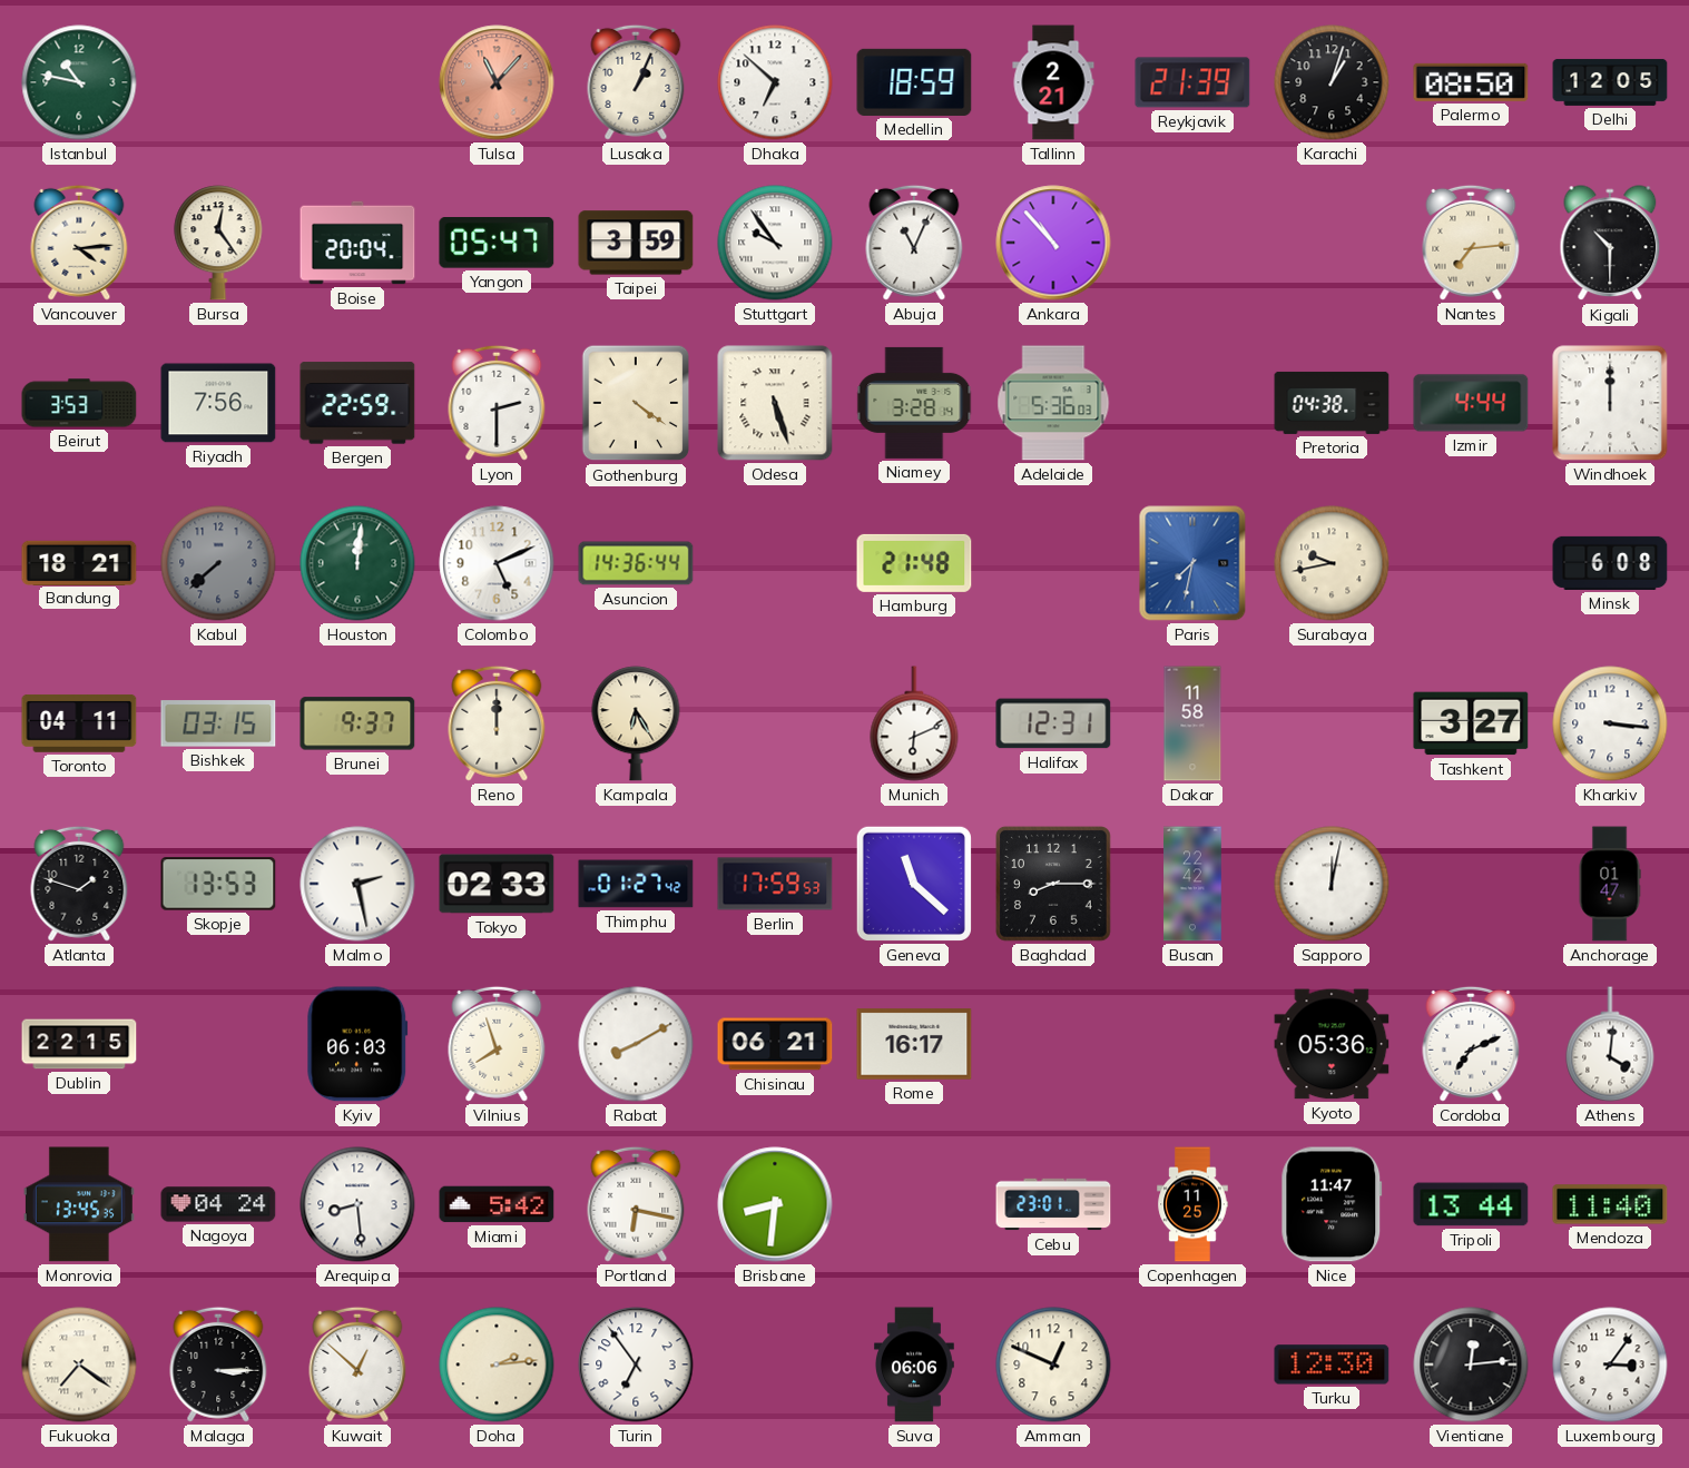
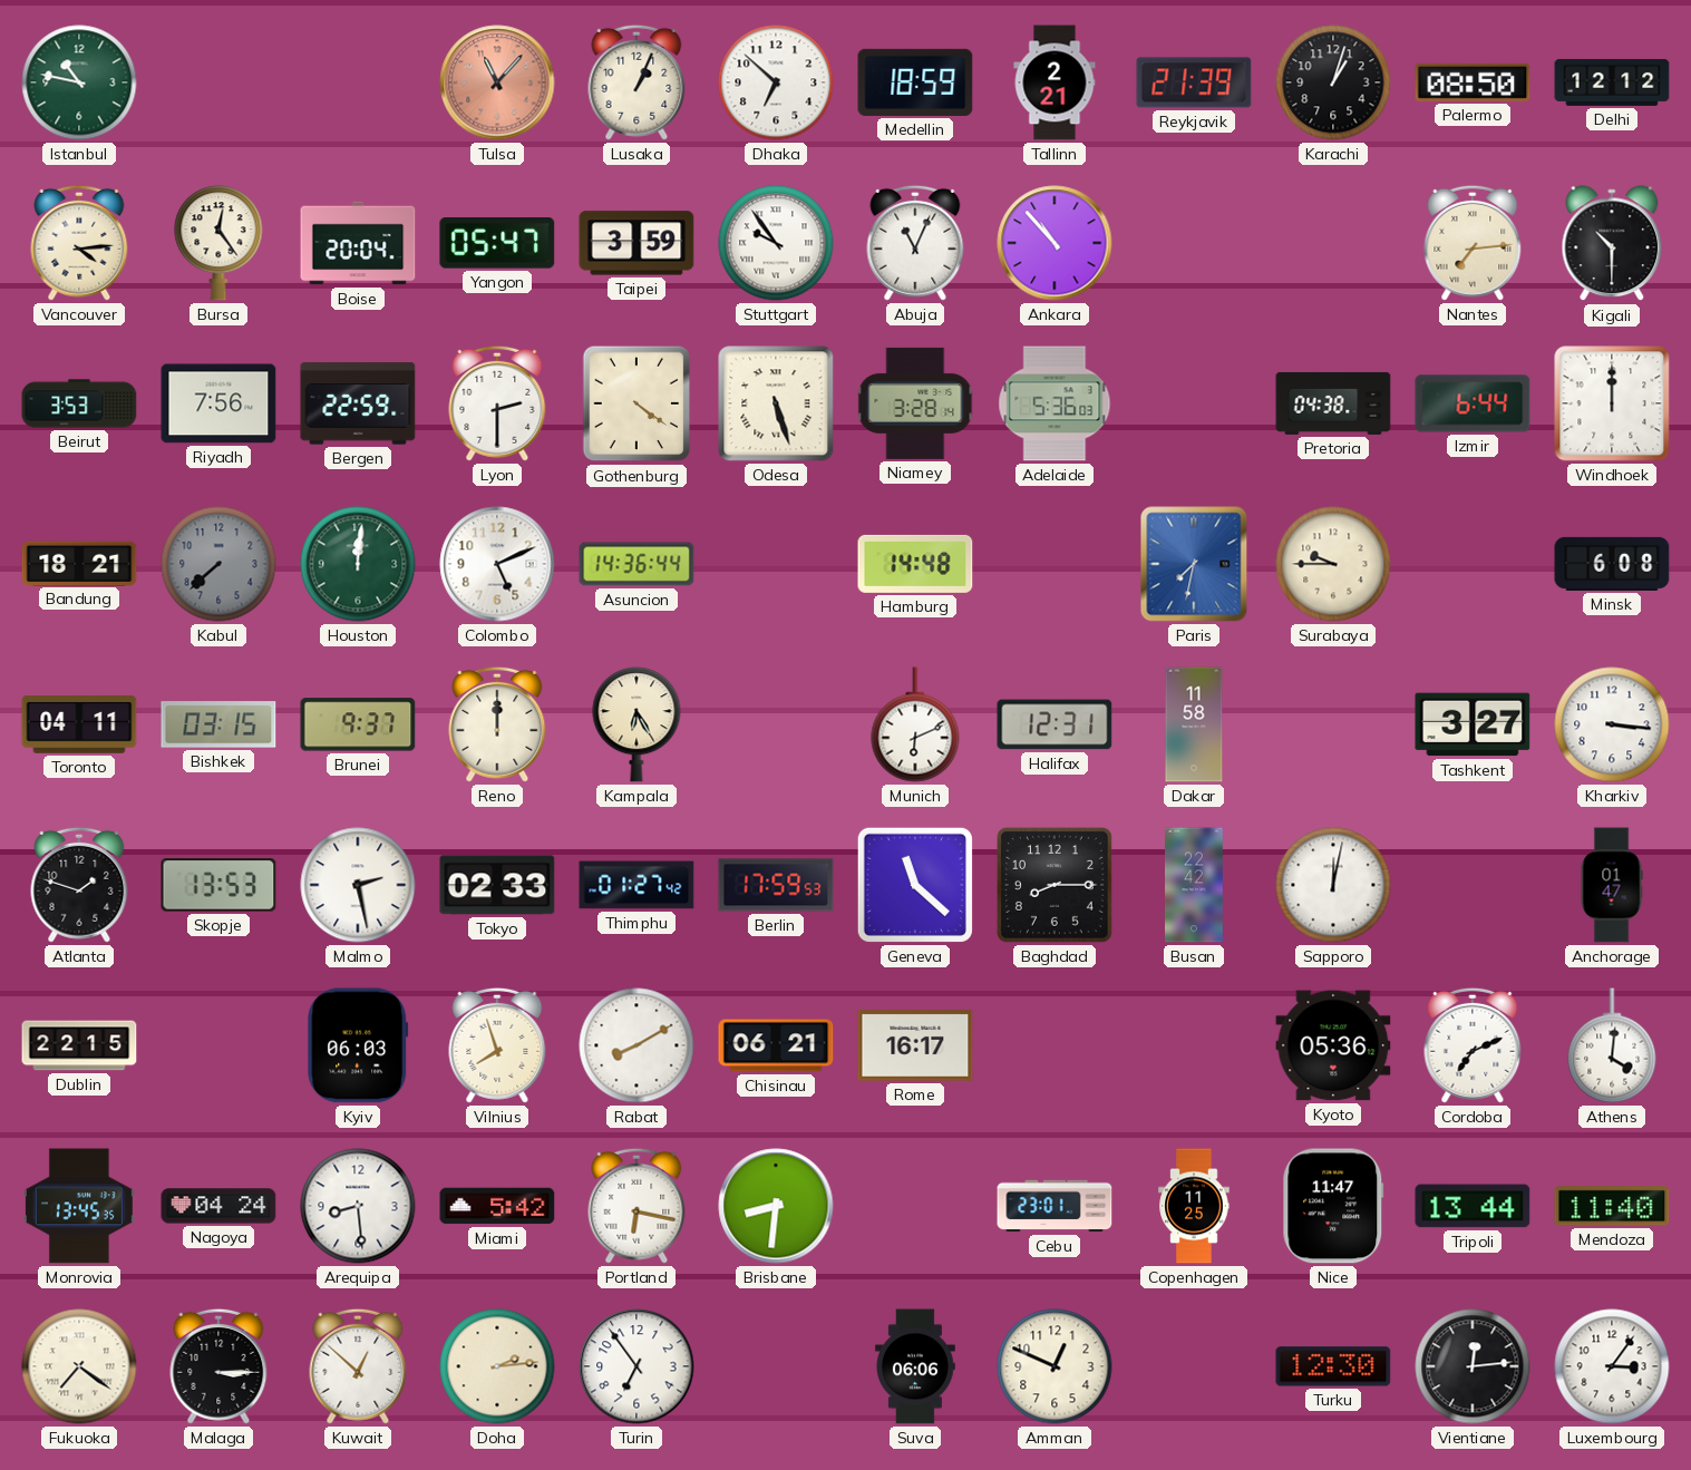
Delhi: 12:05 -> 12:12 (1612, 82)
Izmir: 4:44 -> 6:44 (1473, 403)
Hamburg: 21:48 -> 14:48 (915, 564)
Surabaya: 9:43 -> 9:45 (1333, 564)
